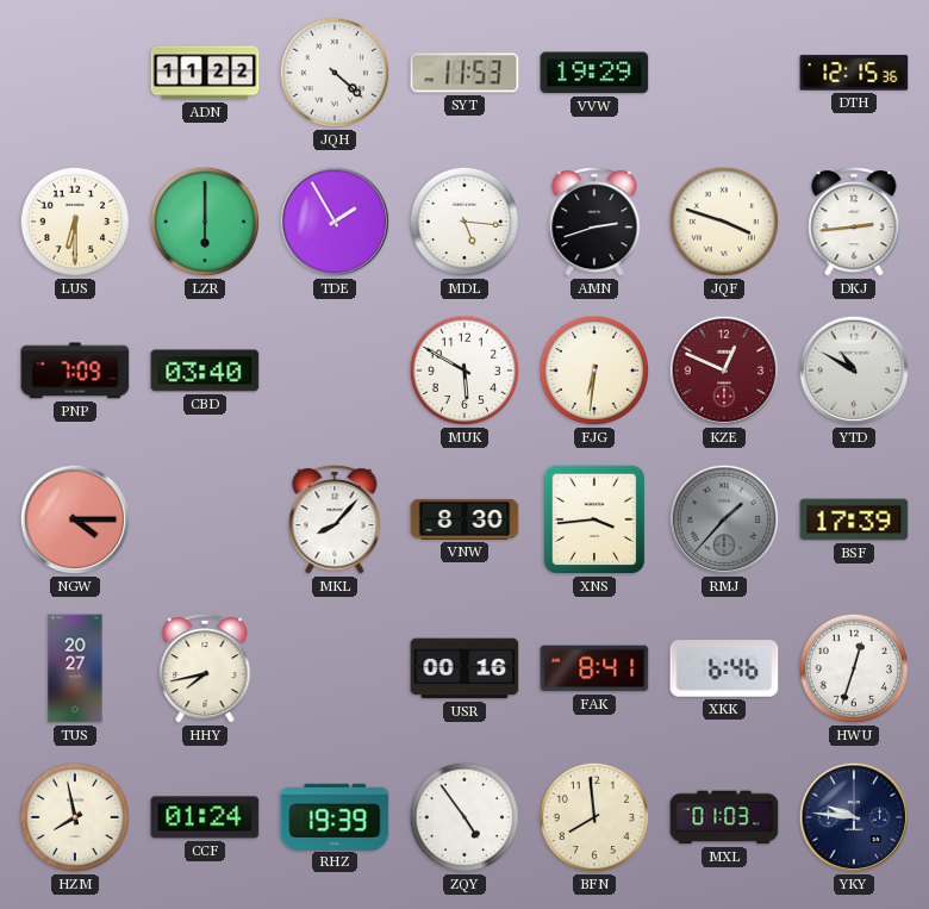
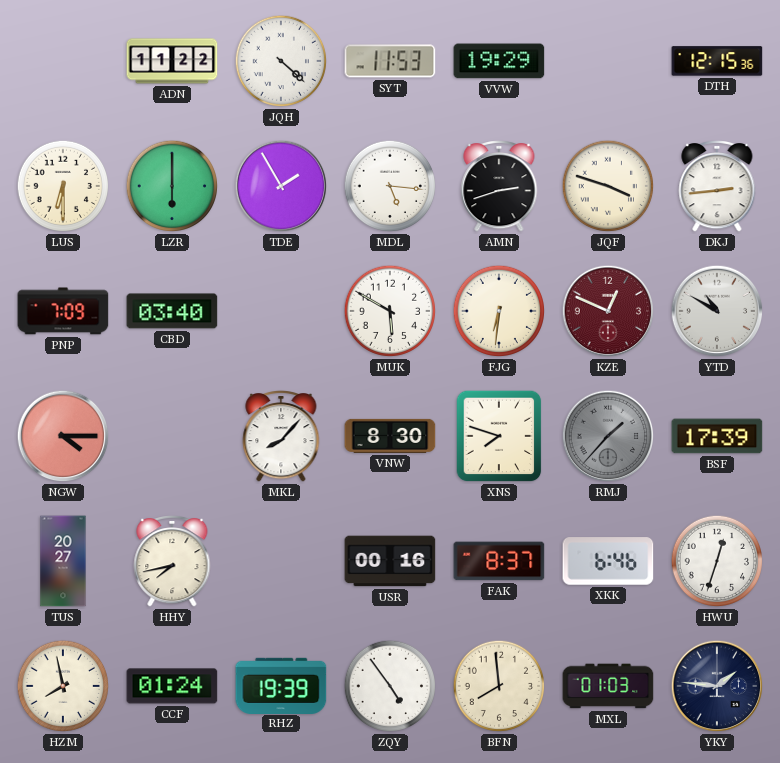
XNS: 3:44 -> 7:48 (499, 436)
FAK: 8:41 -> 8:37 (499, 561)
YKY: 9:46 -> 1:46 (717, 686)
